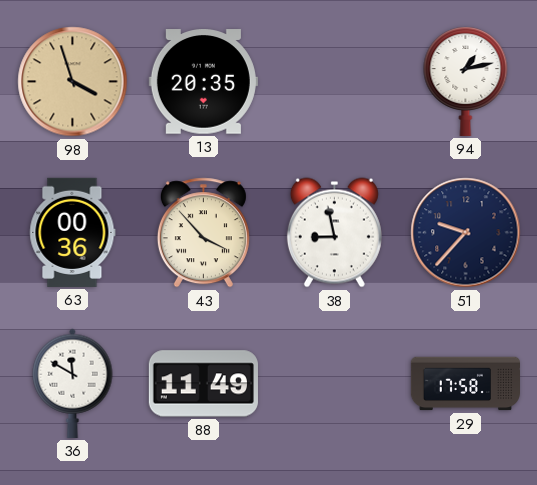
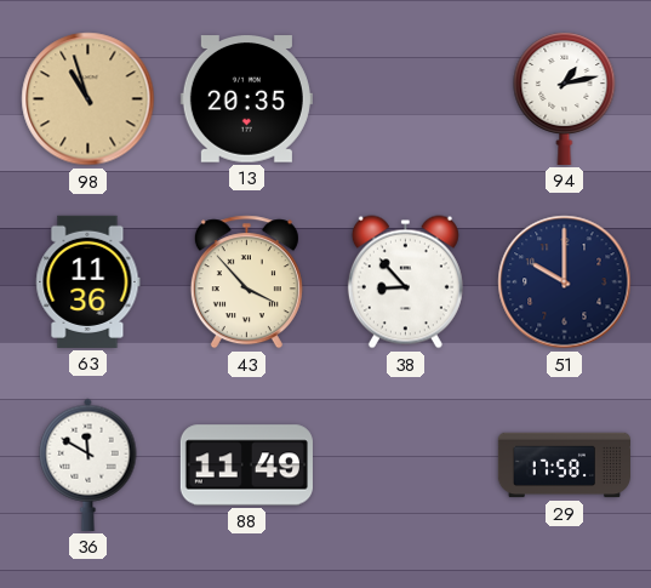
98: 3:57 -> 10:57 (88, 99)
63: 00:36 -> 11:36 (88, 281)
38: 8:58 -> 8:53 (405, 282)
51: 9:37 -> 10:00 (565, 282)
